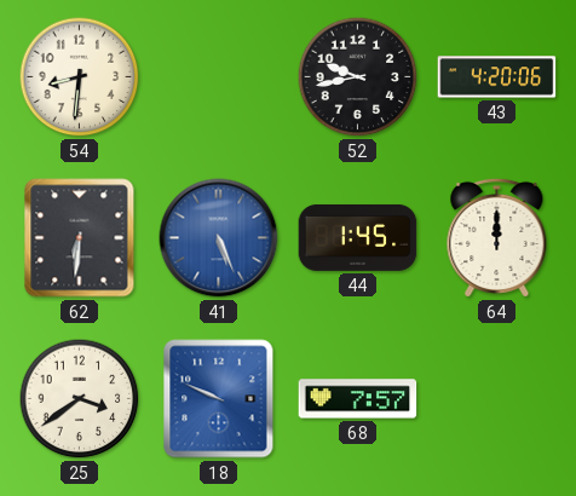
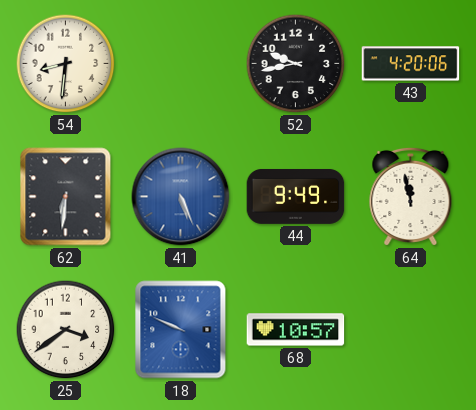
44: 1:45 -> 9:49 (296, 196)
64: 12:00 -> 11:58 (411, 196)
68: 7:57 -> 10:57 (296, 330)
